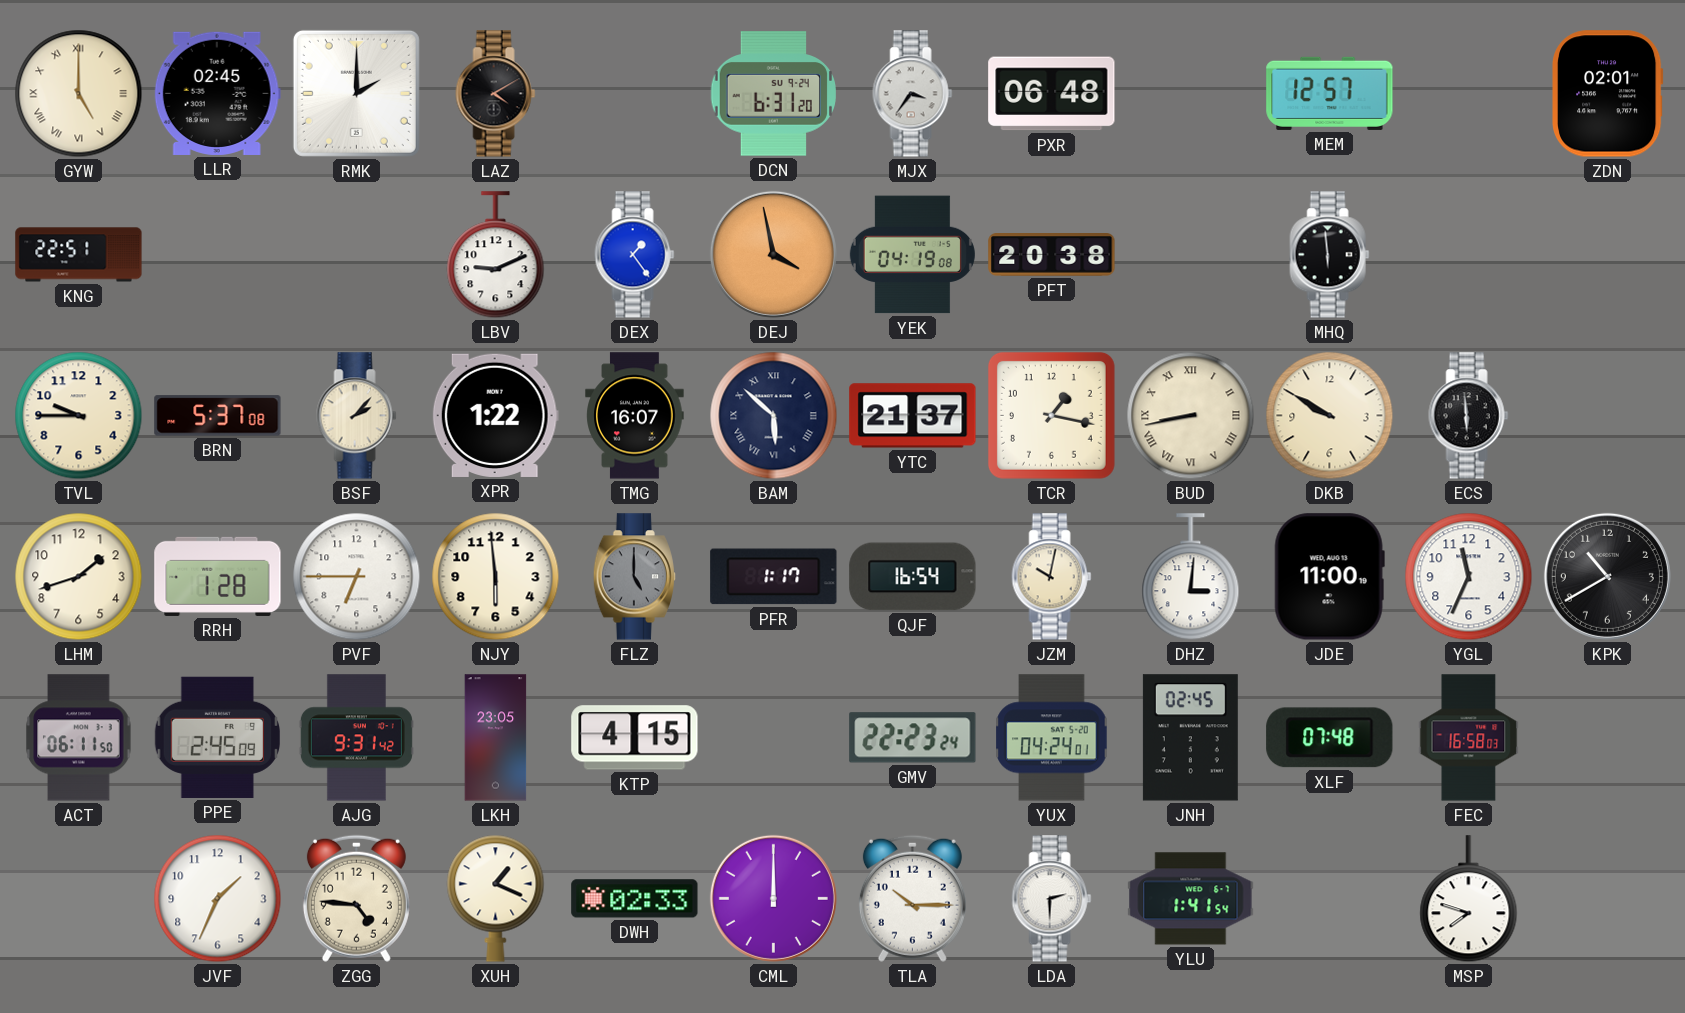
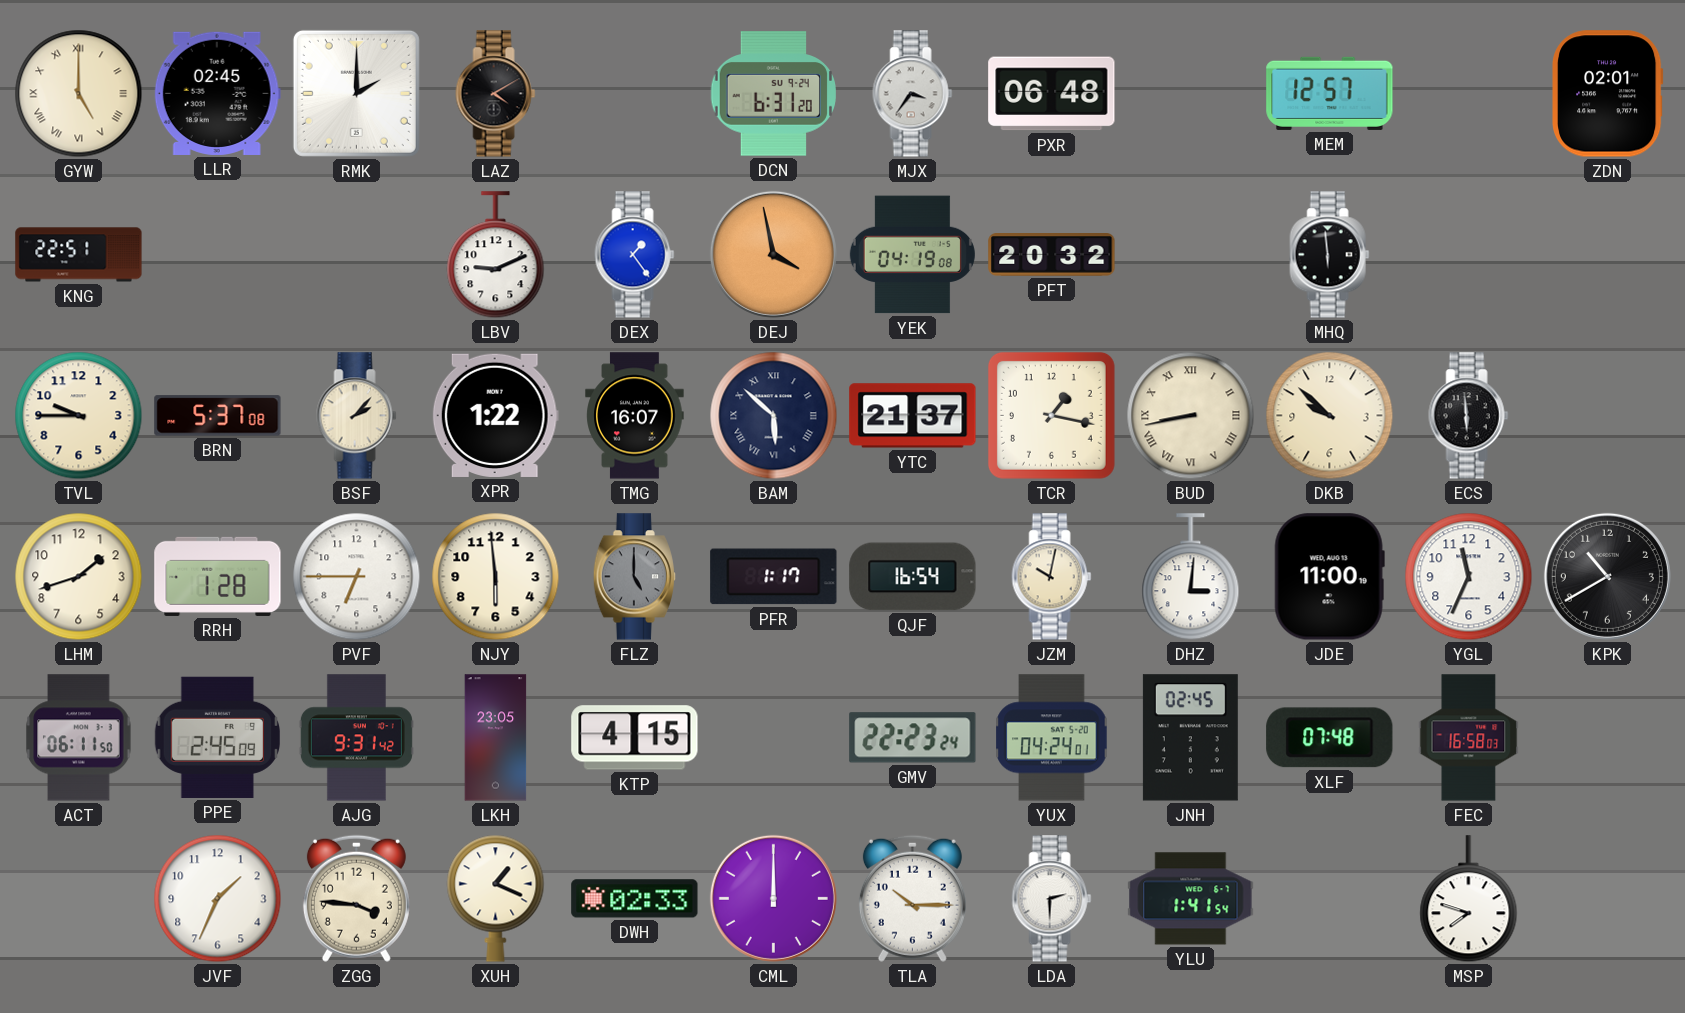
PFT: 20:38 -> 20:32 (1052, 255)
DKB: 9:50 -> 9:52 (1330, 416)
ZGG: 4:46 -> 3:46 (356, 898)
